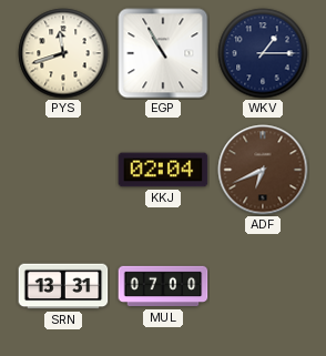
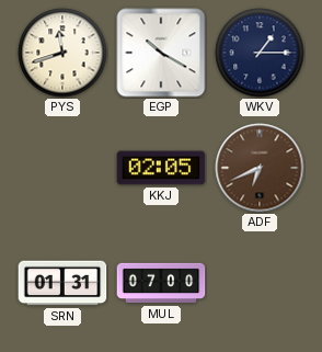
EGP: 10:55 -> 10:20 (161, 53)
KKJ: 02:04 -> 02:05 (161, 168)
SRN: 13:31 -> 01:31 (62, 283)
